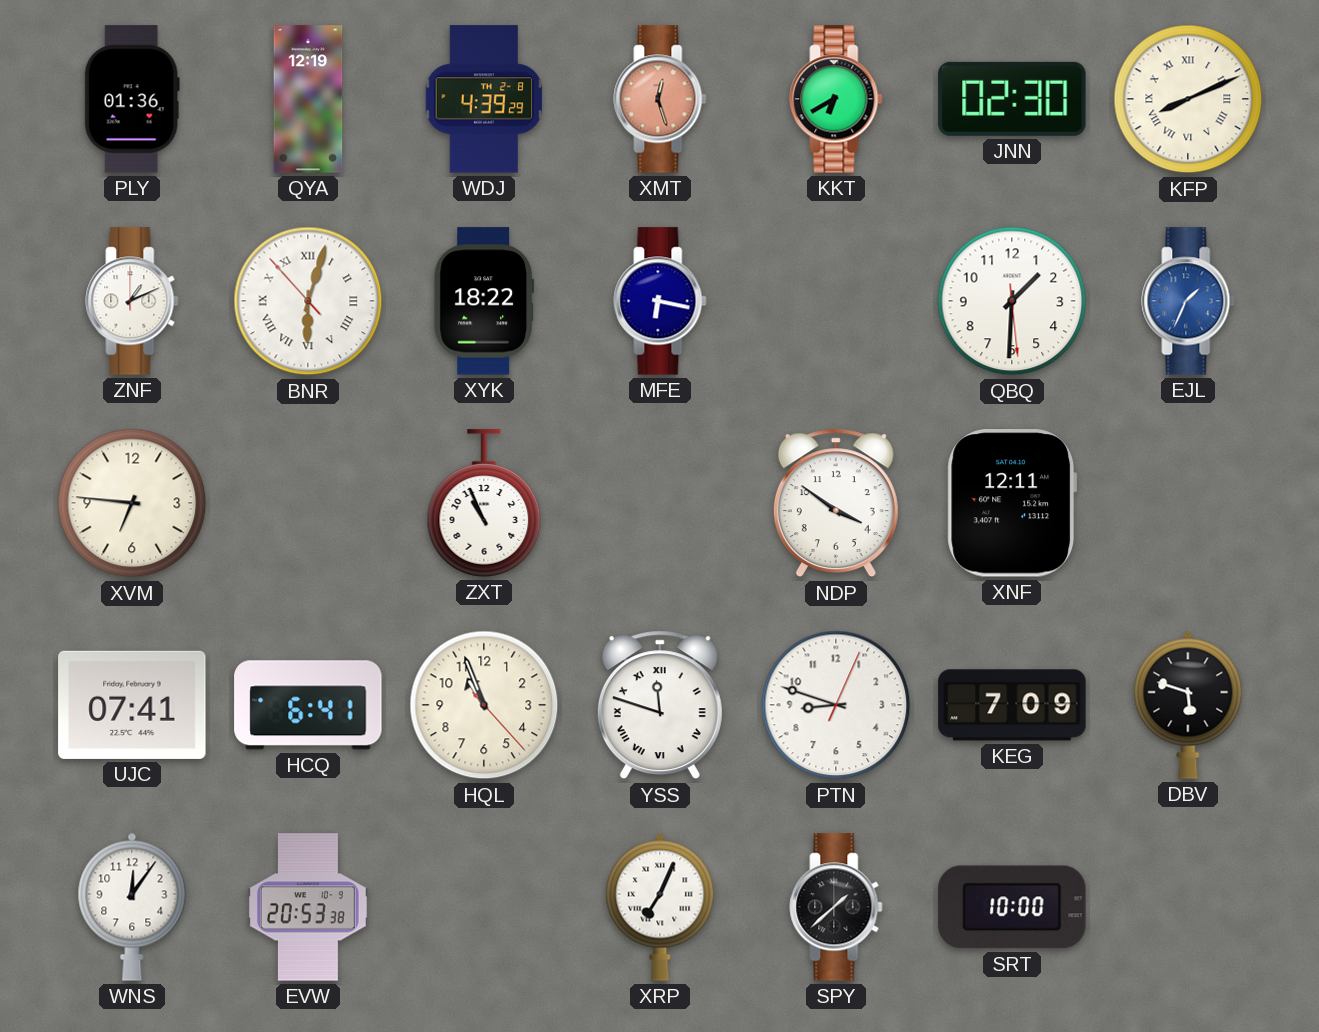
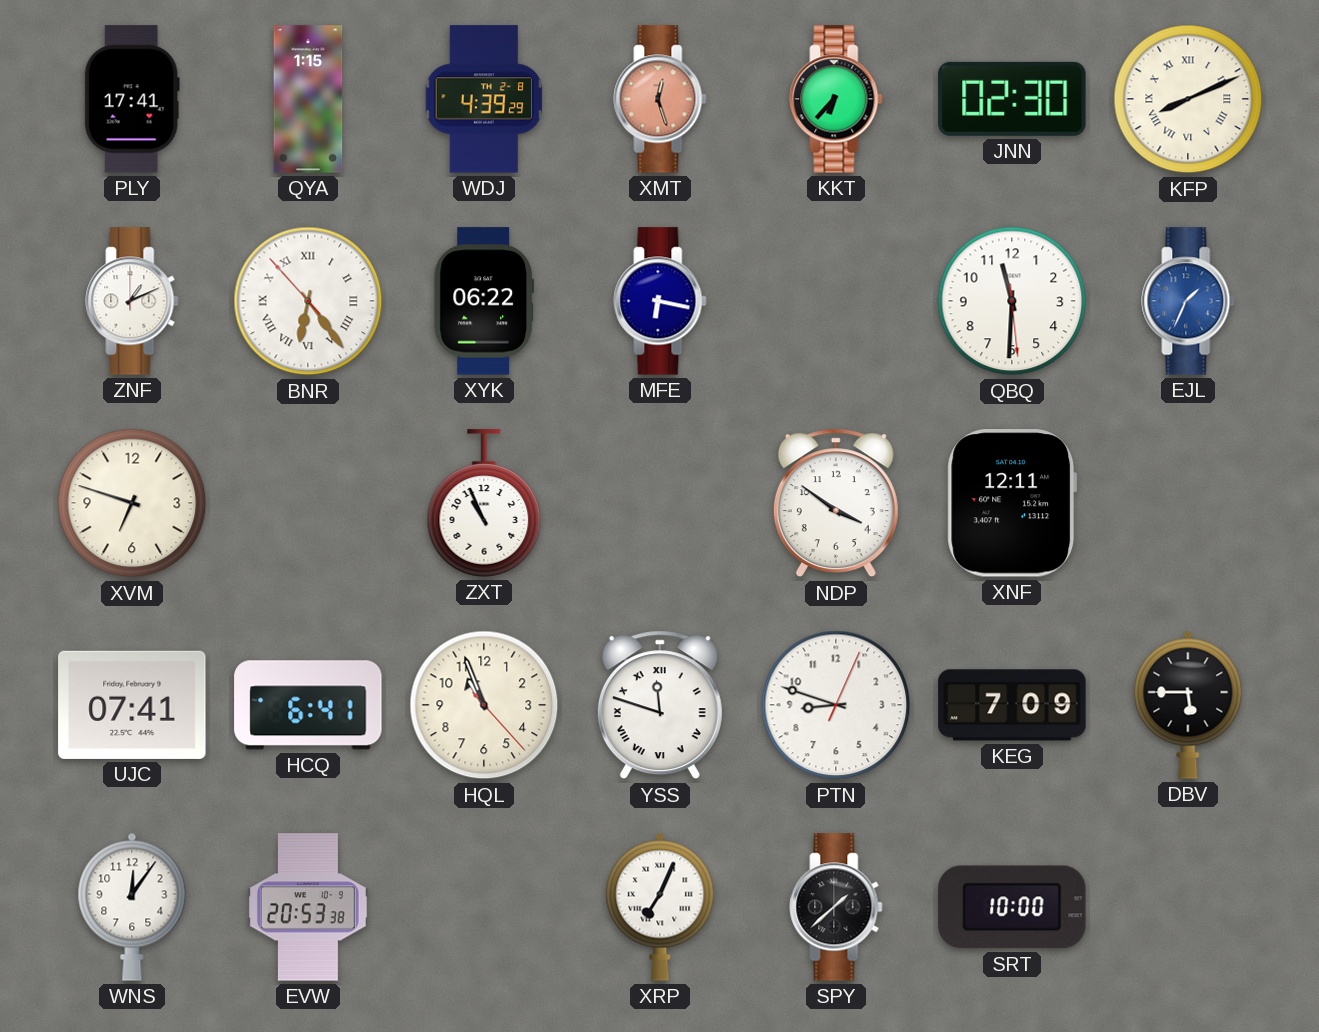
PLY: 01:36 -> 17:41 (132, 99)
QYA: 12:19 -> 1:15 (308, 99)
KKT: 6:40 -> 6:37 (836, 99)
BNR: 6:02 -> 6:23 (308, 301)
XYK: 18:22 -> 06:22 (483, 301)
QBQ: 1:30 -> 11:30 (1012, 301)
XVM: 6:46 -> 6:48 (132, 503)
DBV: 5:48 -> 5:45 (1188, 705)
